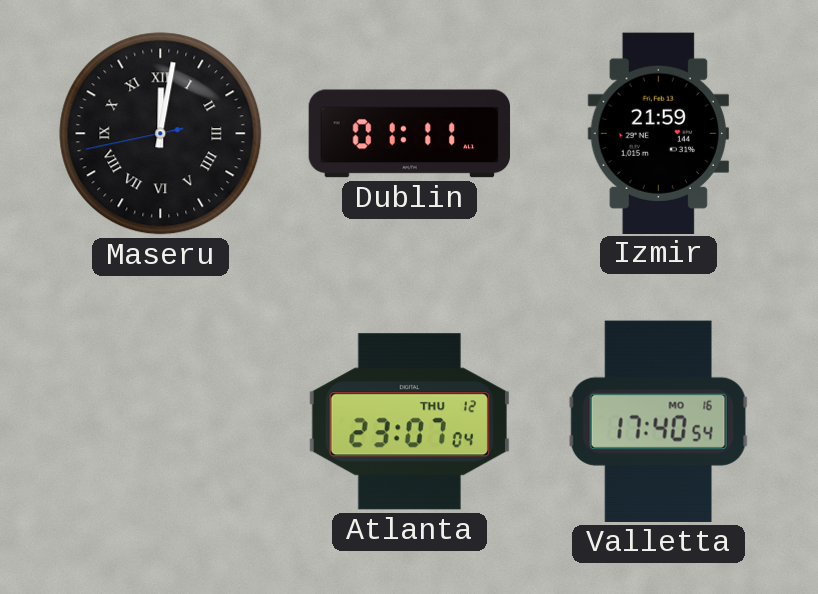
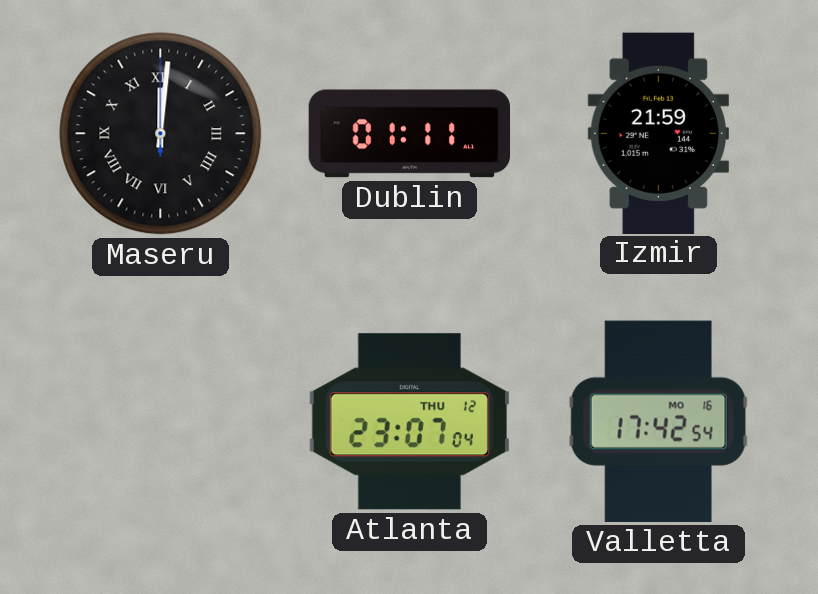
Maseru: 12:01:43 -> 12:01:00 (161, 134)
Valletta: 17:40 -> 17:42 (658, 421)
